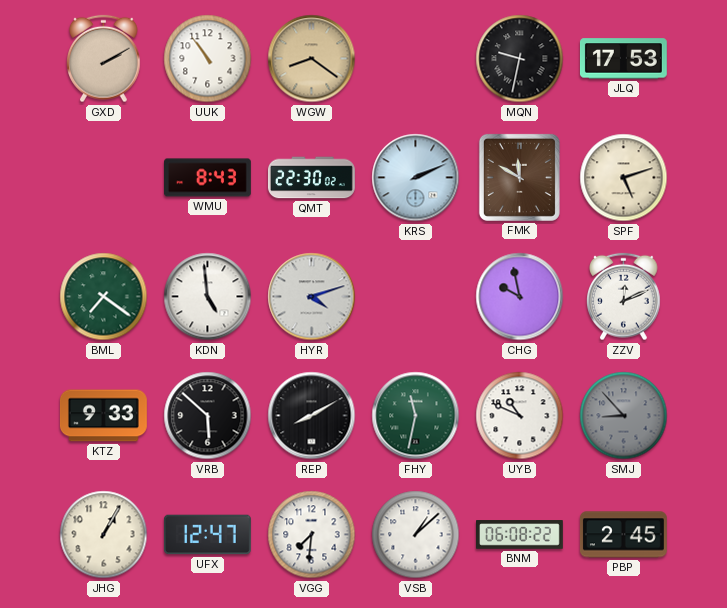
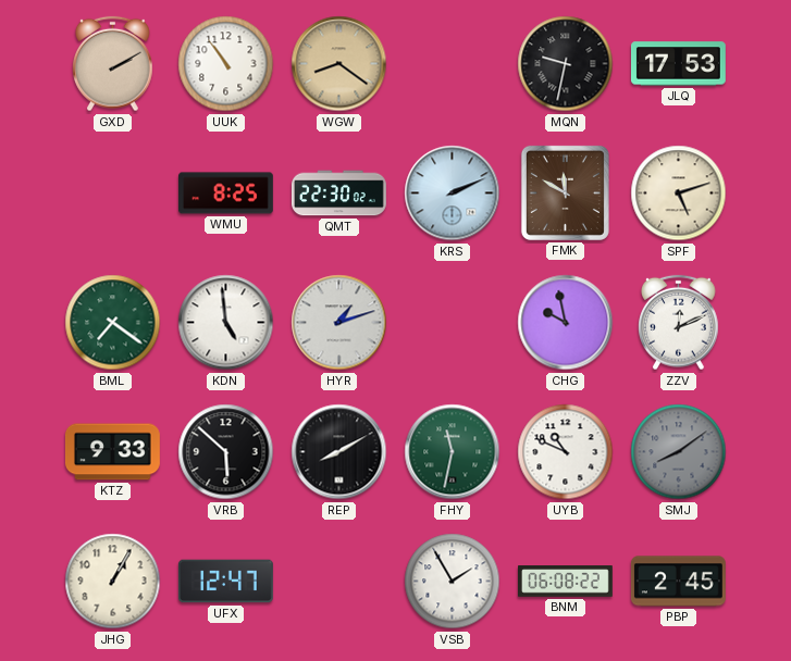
WMU: 8:43 -> 8:25 (226, 194)
HYR: 4:12 -> 1:12 (339, 323)
SMJ: 8:53 -> 8:09 (679, 452)
VGG: 7:31 -> none (312, 535)
VSB: 1:08 -> 1:55 (453, 582)
